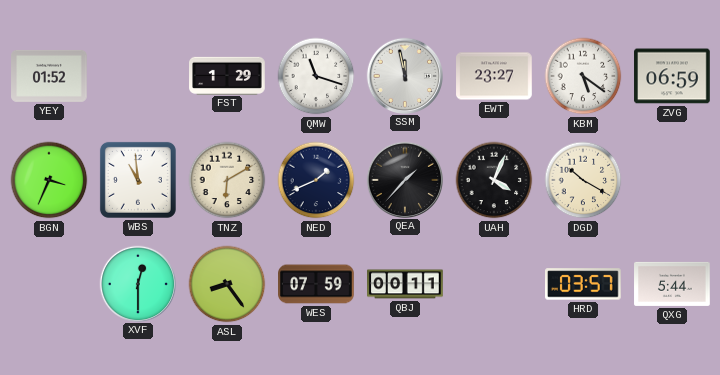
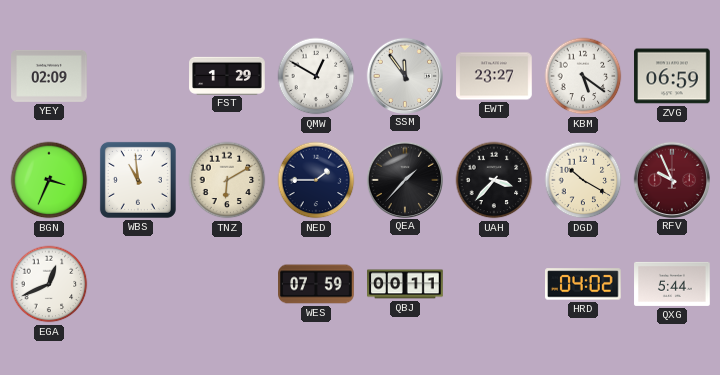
YEY: 01:52 -> 02:09 (49, 76)
QMW: 11:18 -> 12:50 (316, 76)
SSM: 11:58 -> 11:54 (404, 75)
NED: 1:41 -> 1:45 (316, 180)
UAH: 4:04 -> 3:37 (494, 180)
RFV: none -> 9:56 (671, 179)
EGA: none -> 12:41 (49, 284)
XVF: 12:30 -> none (137, 283)
ASL: 8:24 -> none (227, 284)
HRD: 03:57 -> 04:02 (584, 284)
